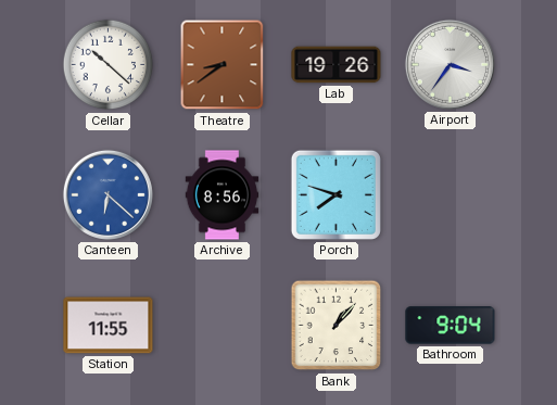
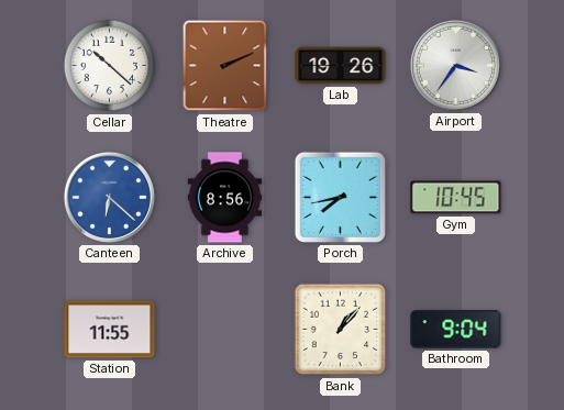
Theatre: 8:39 -> 2:11 (225, 66)
Porch: 7:48 -> 7:43 (340, 197)
Gym: none -> 10:45 (456, 198)
